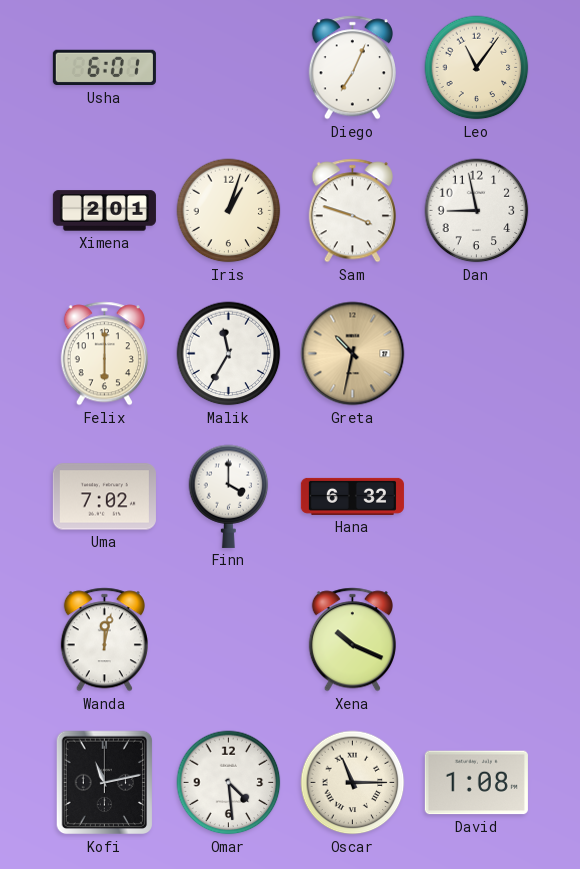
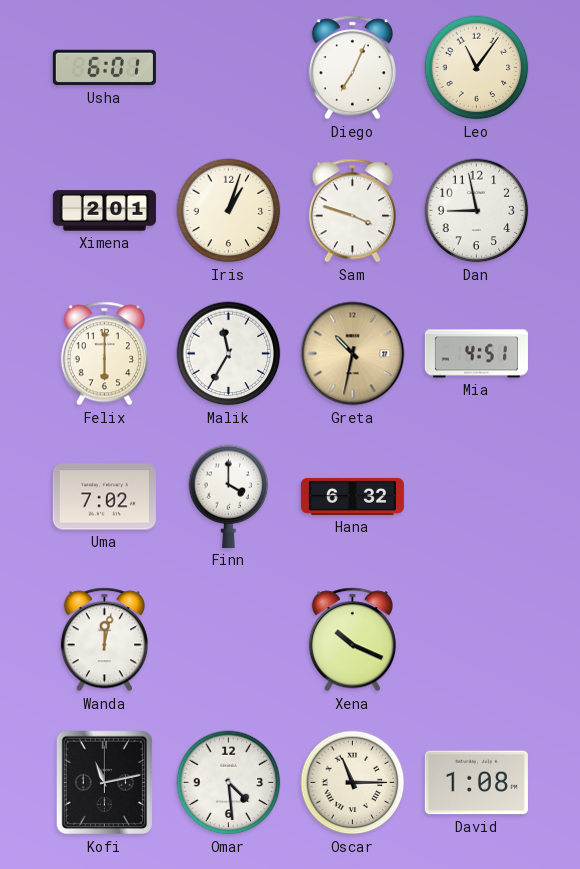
Mia: none -> 4:51 (476, 354)
